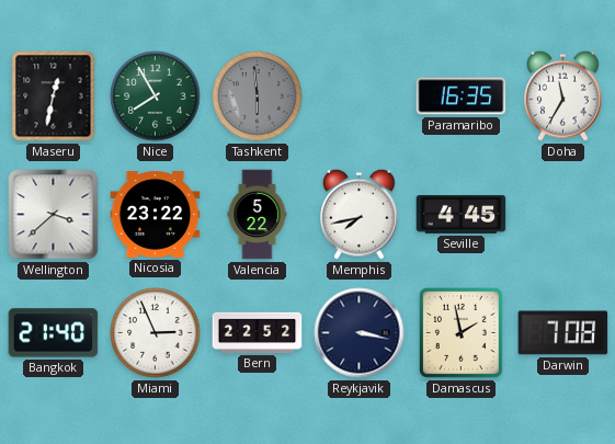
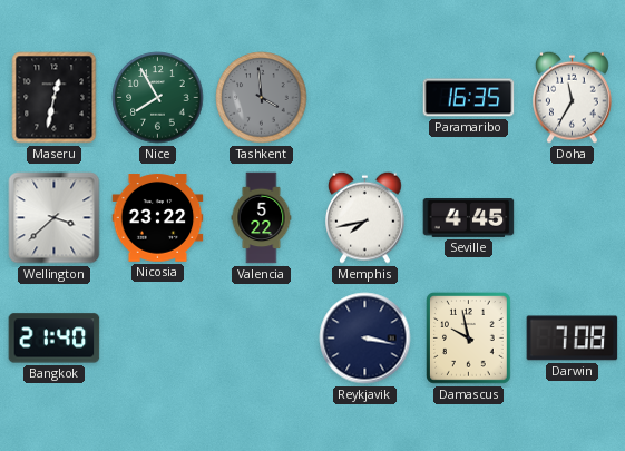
Tashkent: 5:59 -> 3:59 (262, 98)
Miami: 2:56 -> none (156, 333)
Bern: 22:52 -> none (258, 332)
Damascus: 1:58 -> 9:58 (469, 339)
